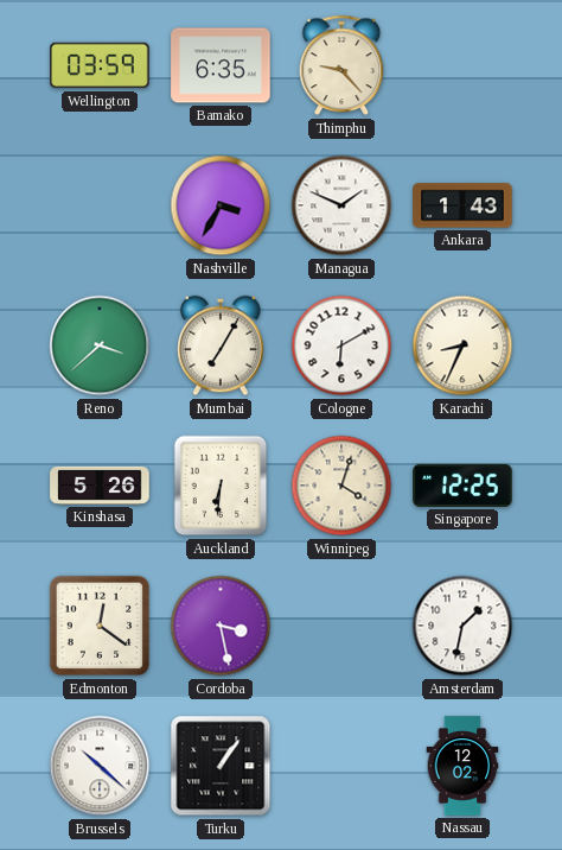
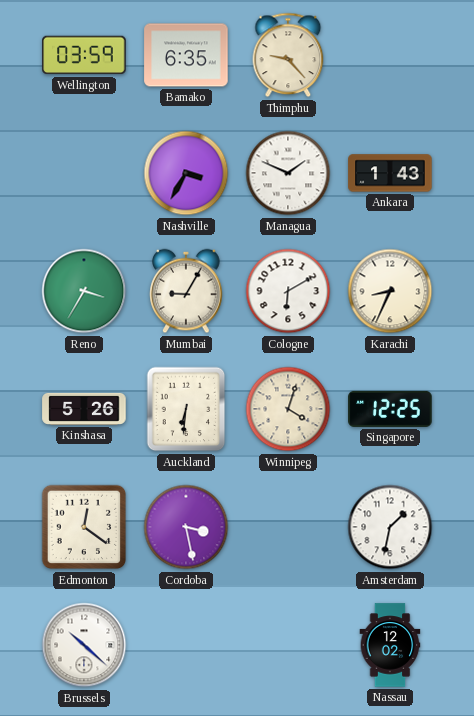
Reno: 3:38 -> 3:35 (84, 291)
Mumbai: 7:05 -> 9:05 (186, 291)
Turku: 1:06 -> none (221, 766)
